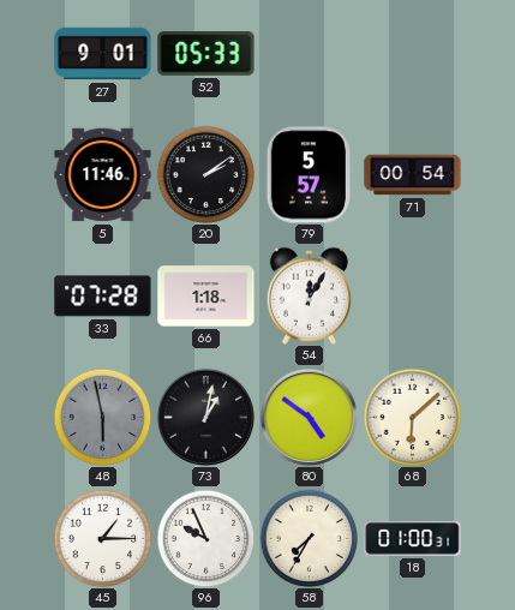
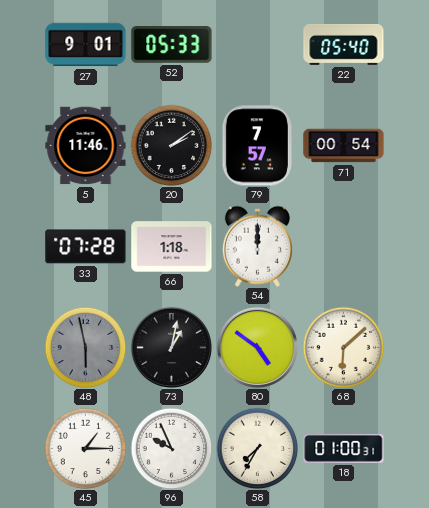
22: none -> 05:40 (344, 44)
79: 5:57 -> 7:57 (257, 146)
54: 12:05 -> 12:00 (257, 246)
